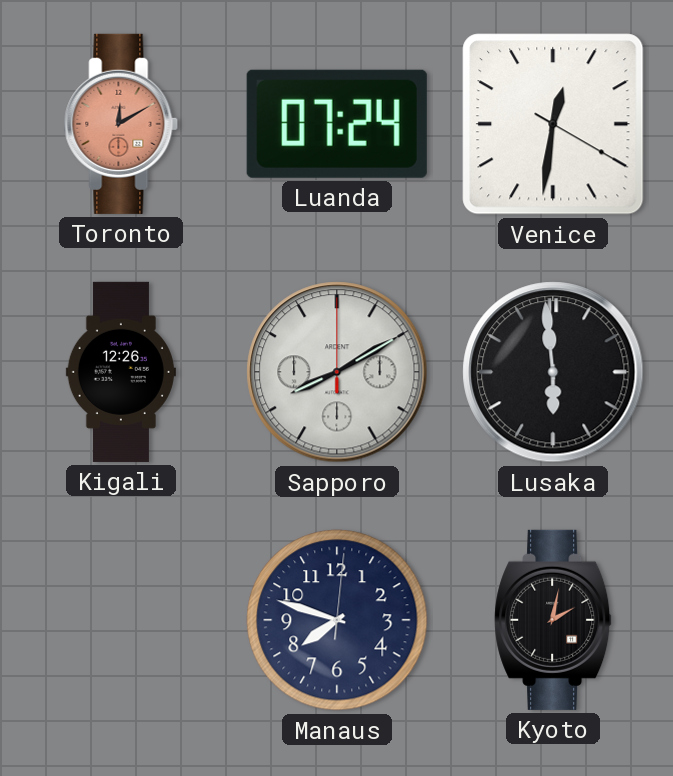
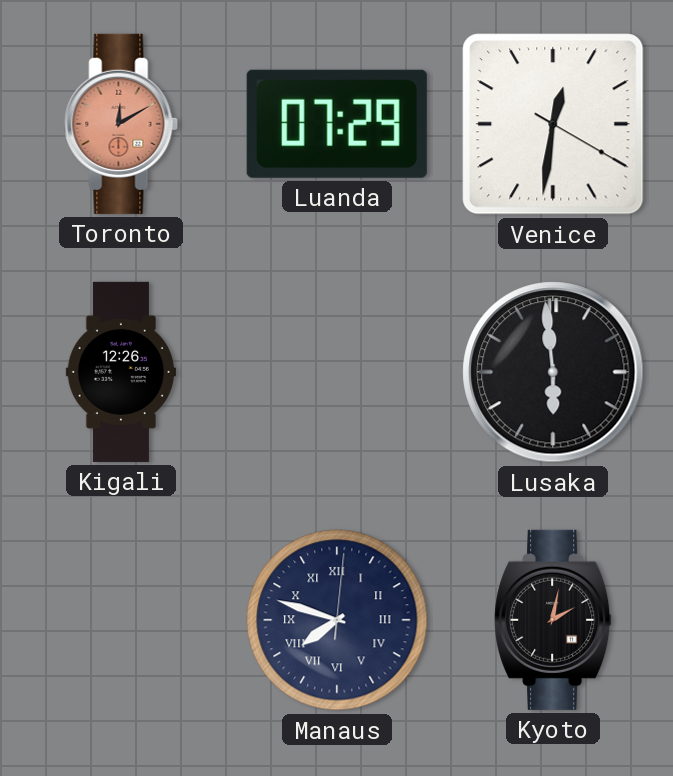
Luanda: 07:24 -> 07:29 (337, 124)
Sapporo: 8:10 -> none (337, 372)
Manaus numerals: Arabic -> Roman (337, 620)
